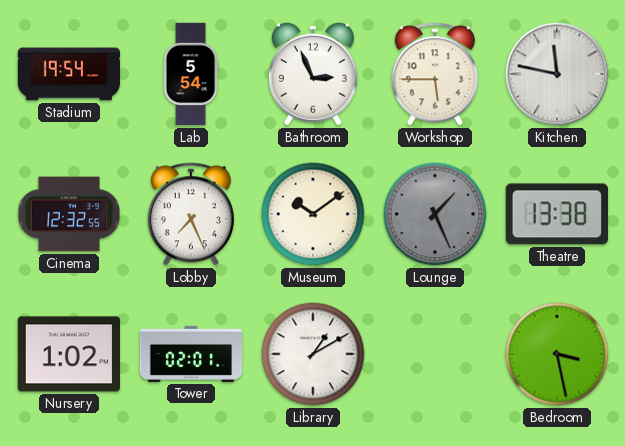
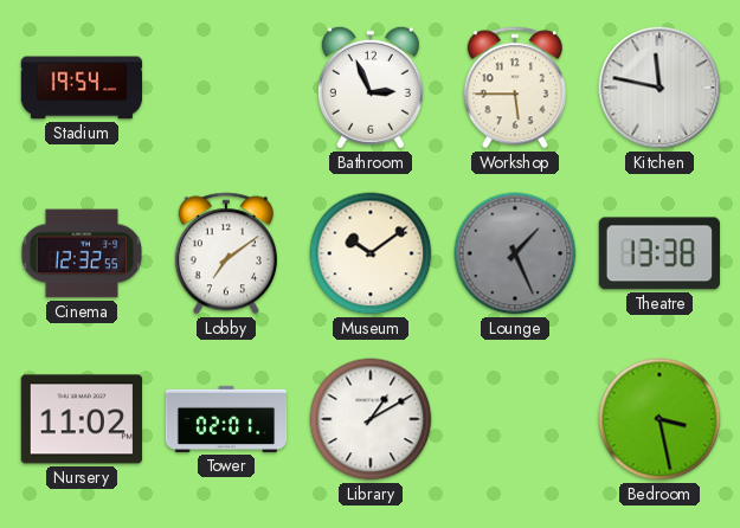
Lab: 5:54 -> none (191, 74)
Lobby: 7:26 -> 7:09 (226, 253)
Nursery: 1:02 -> 11:02 (81, 419)
